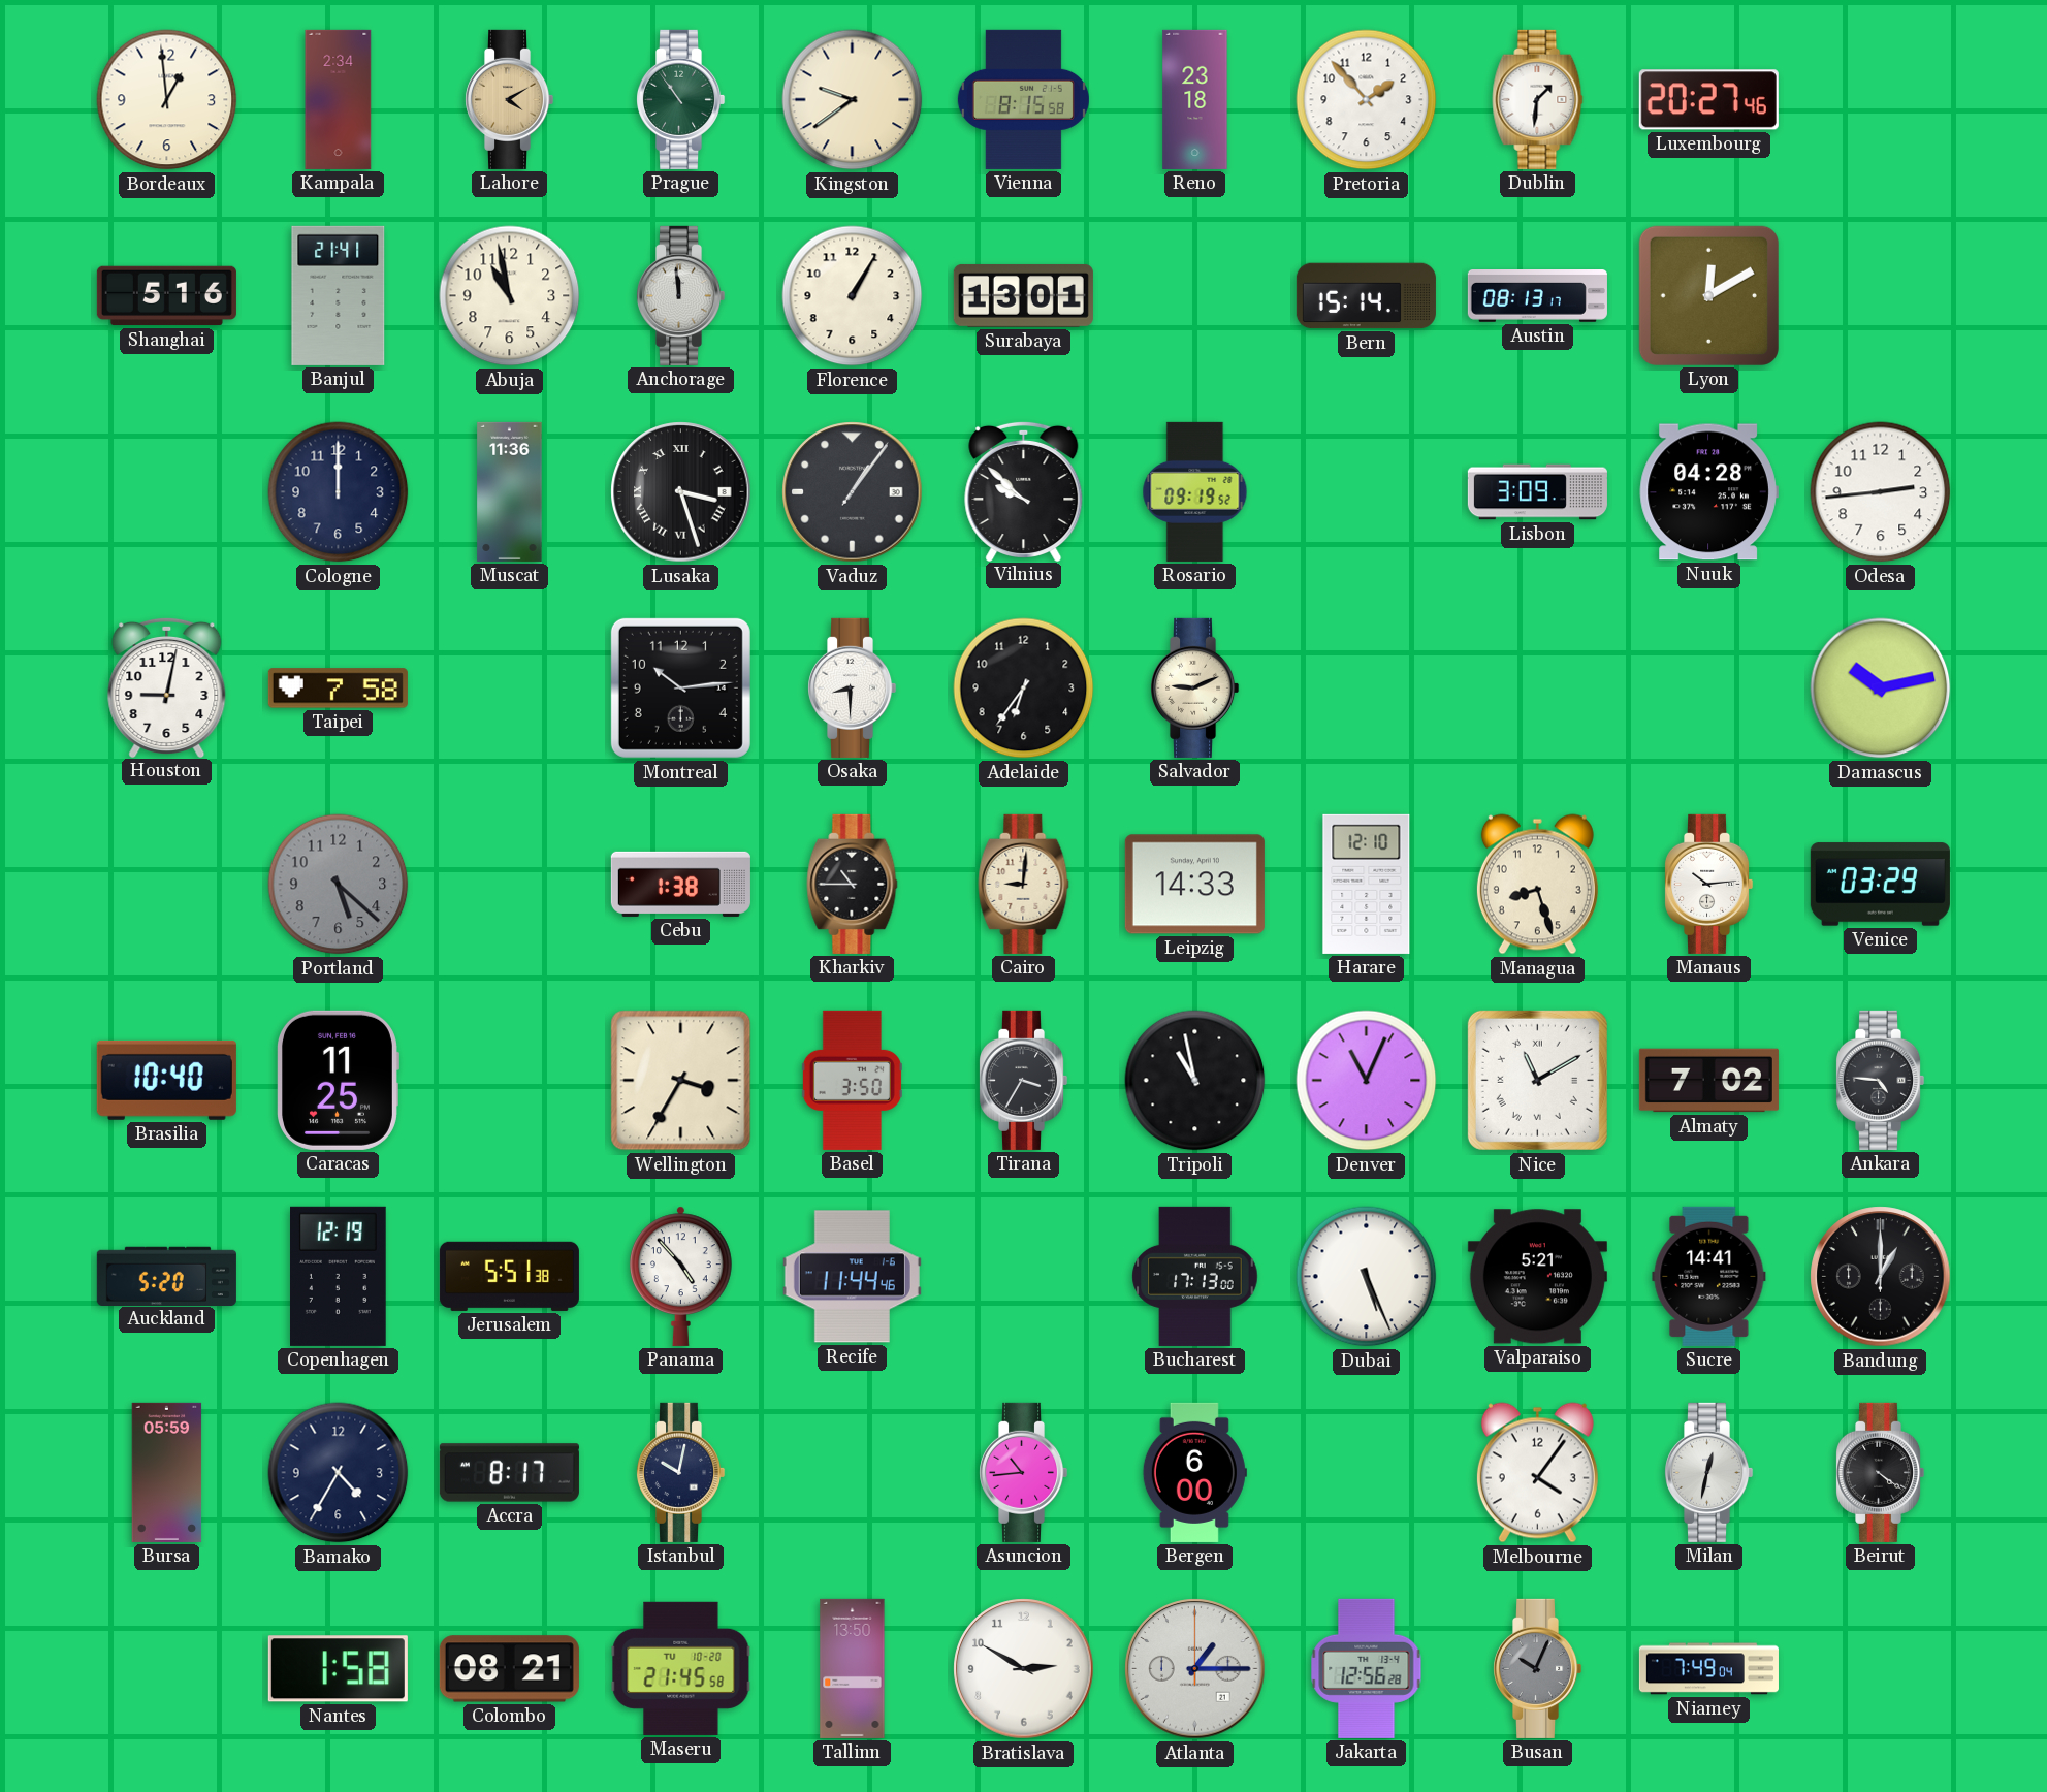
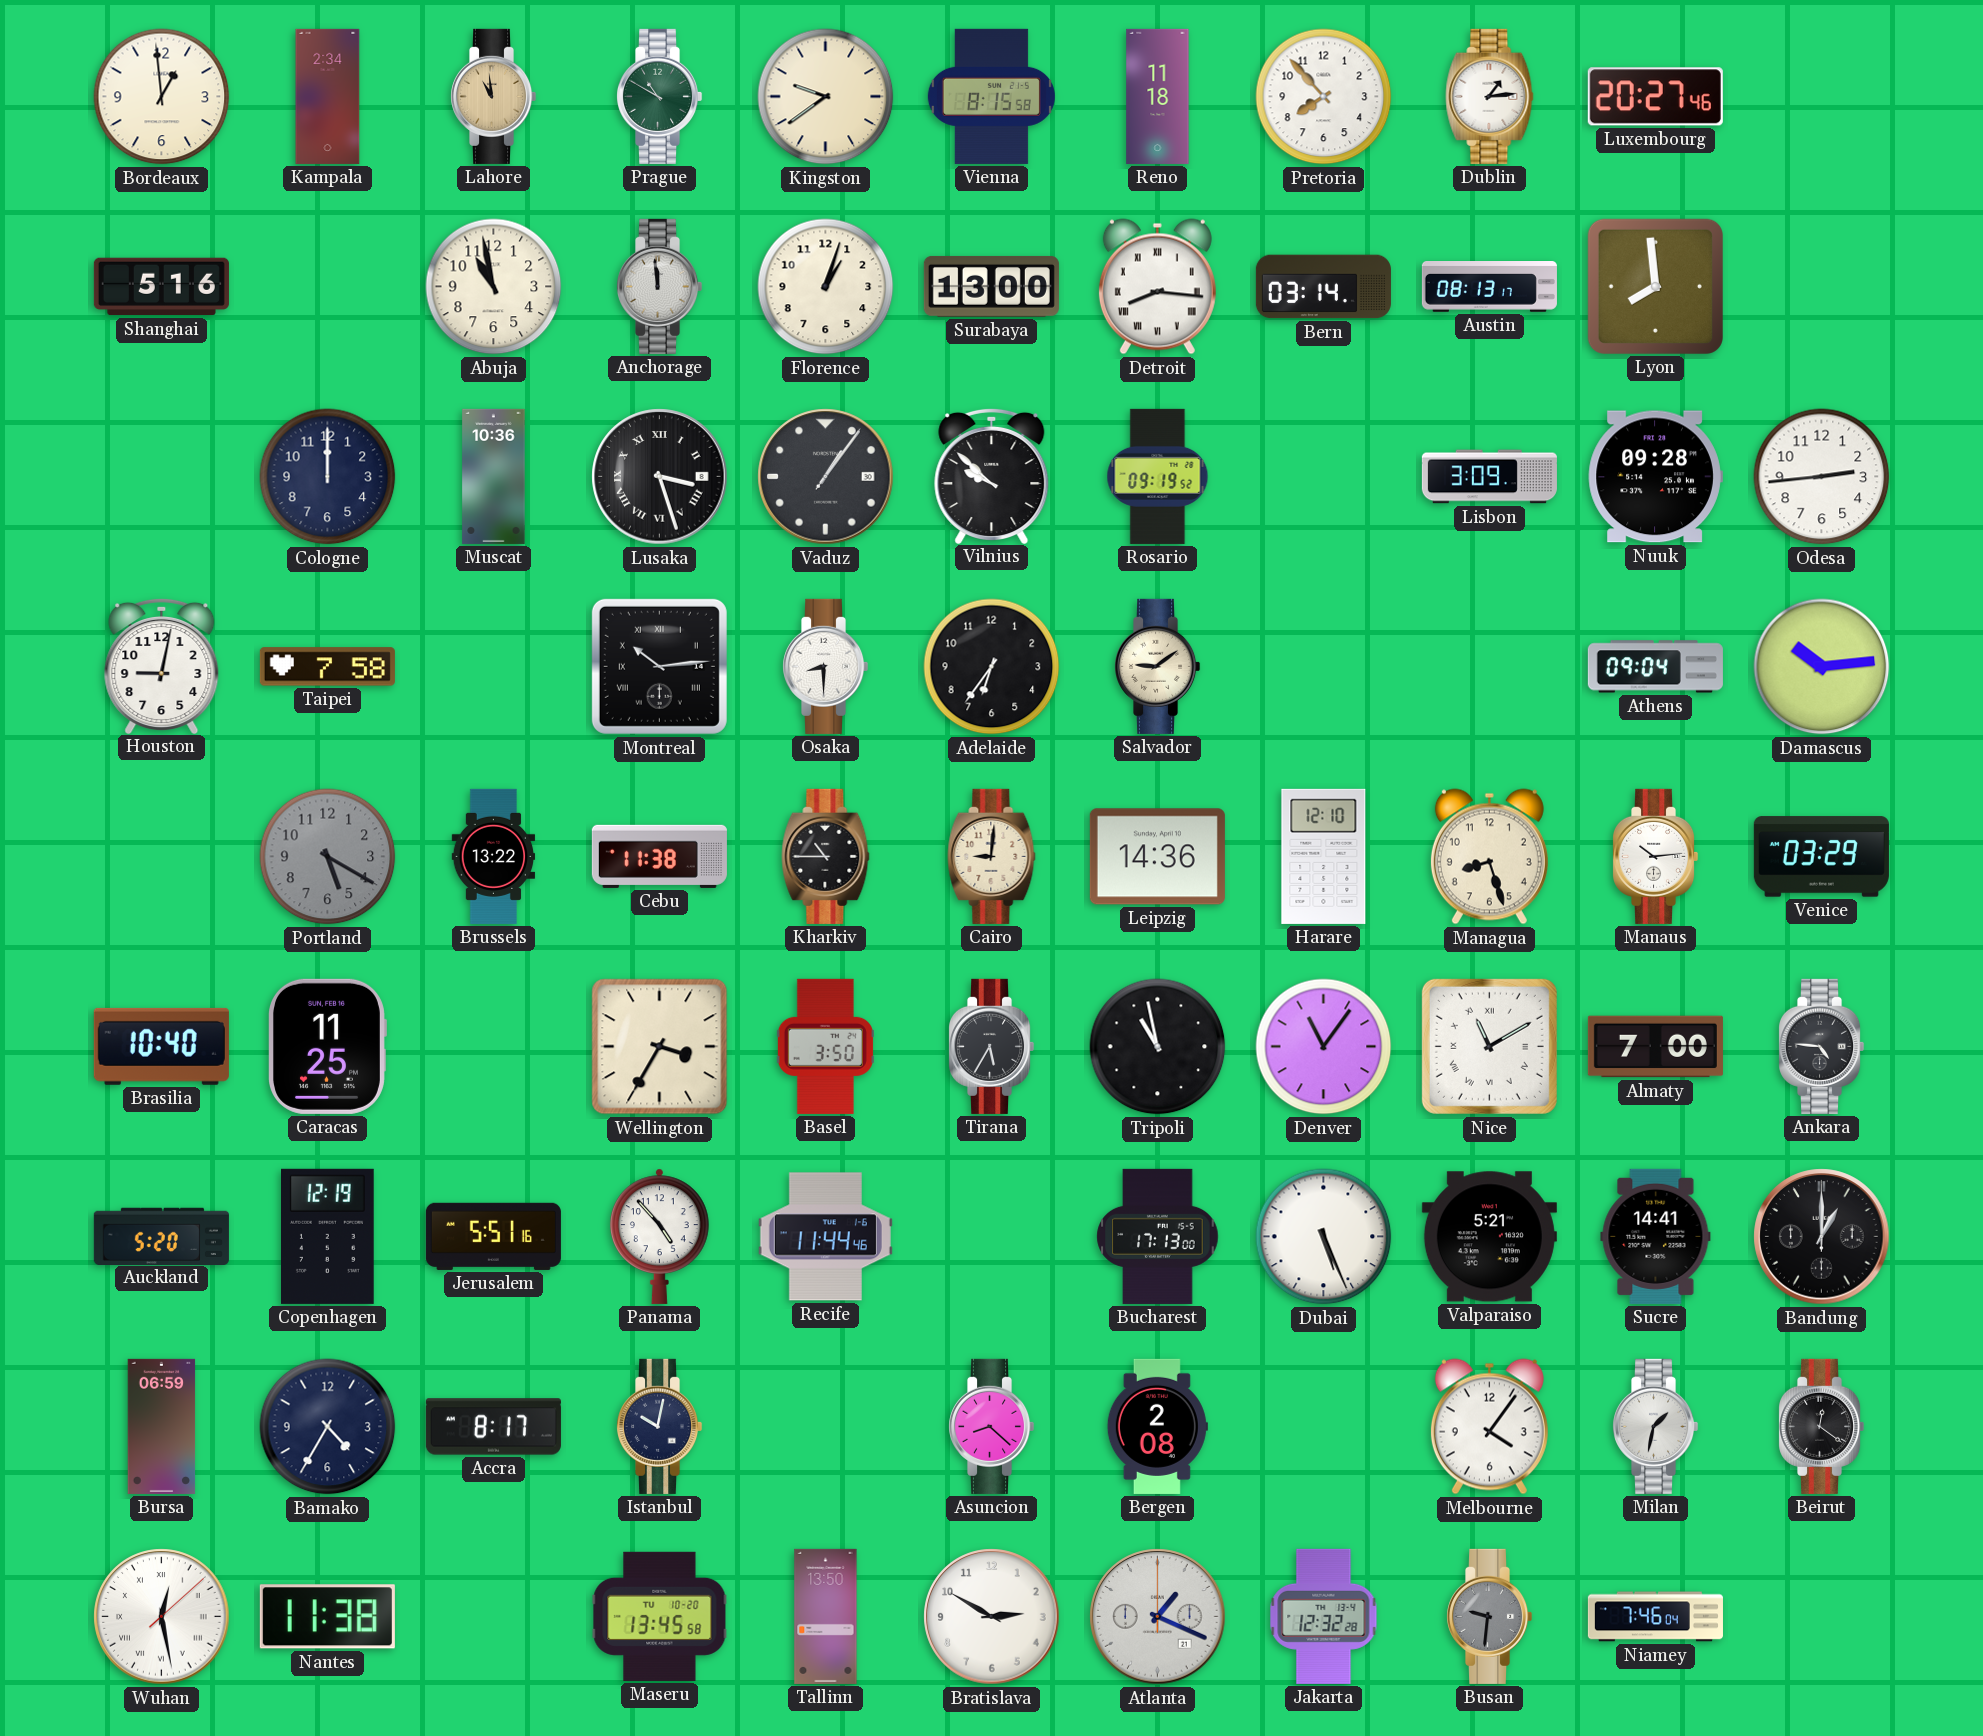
Lahore: 4:10 -> 10:59 (494, 96)
Prague: 10:54 -> 10:50 (660, 96)
Reno: 23:18 -> 11:18 (1158, 96)
Pretoria: 1:53 -> 7:53 (1324, 97)
Dublin: 1:31 -> 1:14 (1490, 96)
Banjul: 21:41 -> none (339, 295)
Florence: 1:05 -> 1:03 (826, 287)
Surabaya: 13:01 -> 13:00 (991, 286)
Detroit: none -> 8:16 (1157, 287)
Bern: 15:14 -> 03:14 (1323, 287)
Lyon: 12:10 -> 7:59 (1655, 286)
Muscat: 11:36 -> 10:36 (494, 476)
Nuuk: 04:28 -> 09:28 (1655, 477)
Montreal numerals: Arabic -> Roman (659, 666)
Salvador: 9:11 -> 9:09 (1158, 666)
Athens: none -> 09:04 (1655, 667)
Damascus: 10:13 -> 10:14 (1822, 667)
Portland: 5:22 -> 5:20 (328, 857)
Brussels: none -> 13:22 (494, 856)
Cebu: 1:38 -> 11:38 (659, 856)
Leipzig: 14:33 -> 14:36 (1157, 857)
Tirana: 3:35 -> 5:35 (992, 1046)
Denver: 11:04 -> 11:06 (1324, 1047)
Almaty: 7:02 -> 7:00 (1655, 1047)
Jerusalem: 5:51:38 -> 5:51:16 (493, 1236)
Bursa: 05:59 -> 06:59 (162, 1426)
Asuncion: 10:44 -> 8:22 (992, 1426)
Bergen: 6:00 -> 2:08 (1157, 1426)
Milan: 12:32 -> 1:32 (1656, 1426)
Beirut: 4:21 -> 12:21 (1822, 1426)
Wuhan: none -> 12:28 (162, 1617)
Nantes: 1:58 -> 11:38 (327, 1617)
Colombo: 08:21 -> none (509, 1669)
Maseru: 21:45 -> 13:45 (660, 1616)
Atlanta: 1:15 -> 1:19 (1158, 1617)
Jakarta: 12:56 -> 12:32 (1324, 1616)
Busan: 10:04 -> 9:31 (1490, 1616)
Niamey: 7:49 -> 7:46 (1655, 1617)
